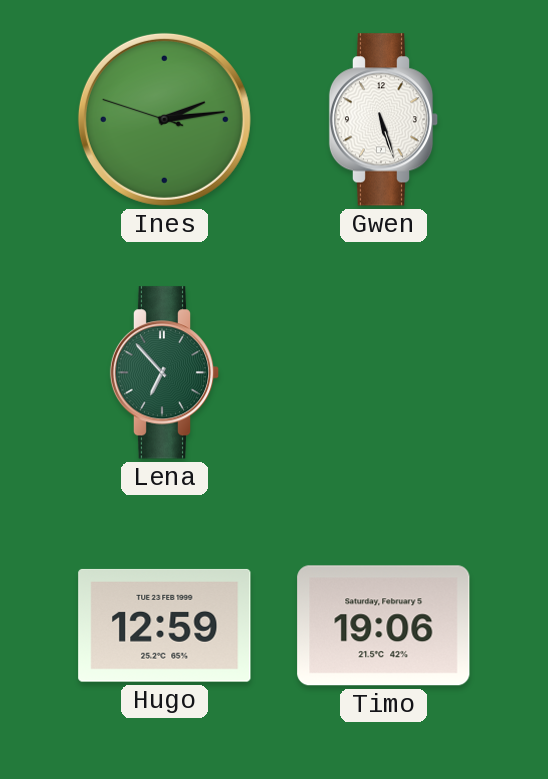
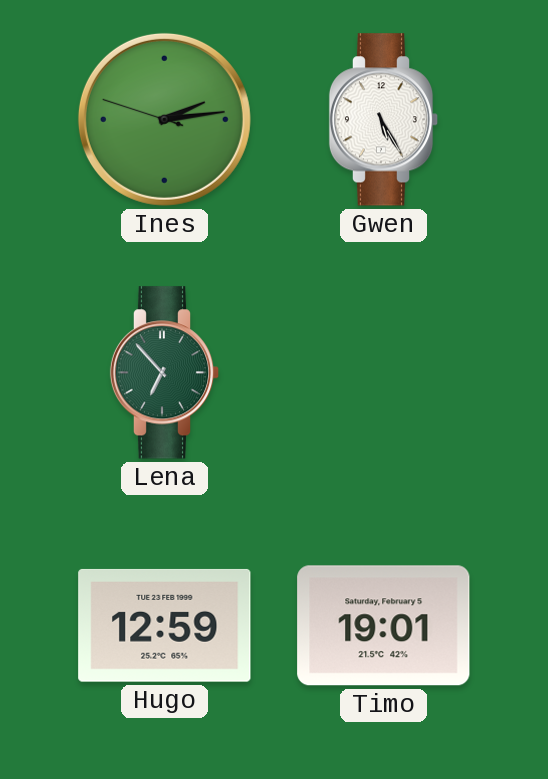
Gwen: 5:27 -> 5:25 (384, 120)
Timo: 19:06 -> 19:01 (384, 626)
